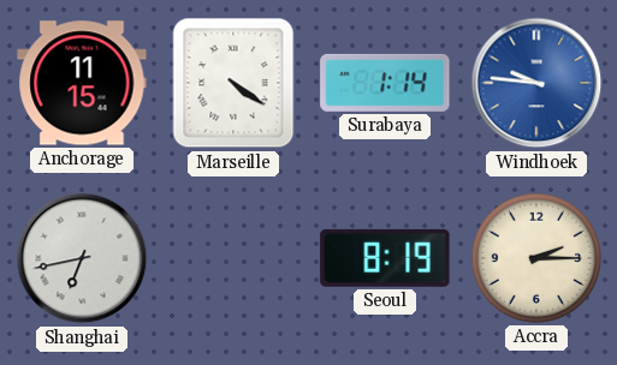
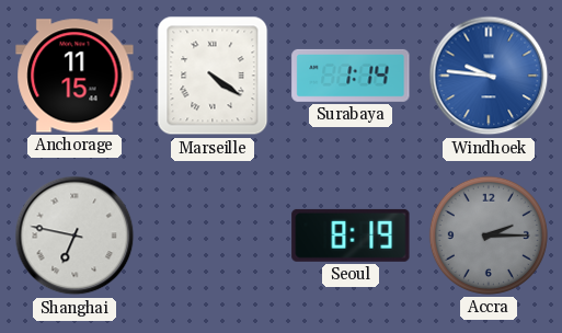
Shanghai: 6:43 -> 6:47 (74, 236)
Accra dial: cream -> grey (489, 236)
